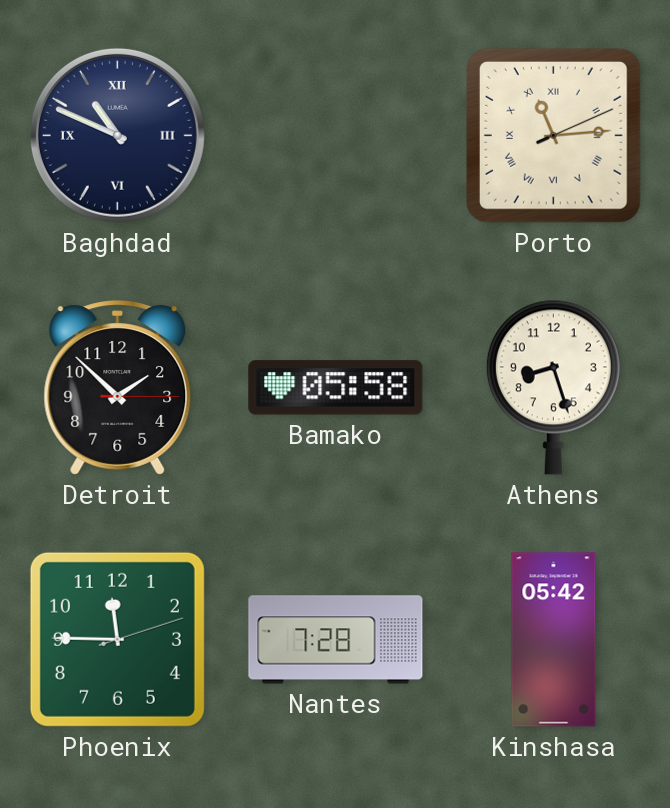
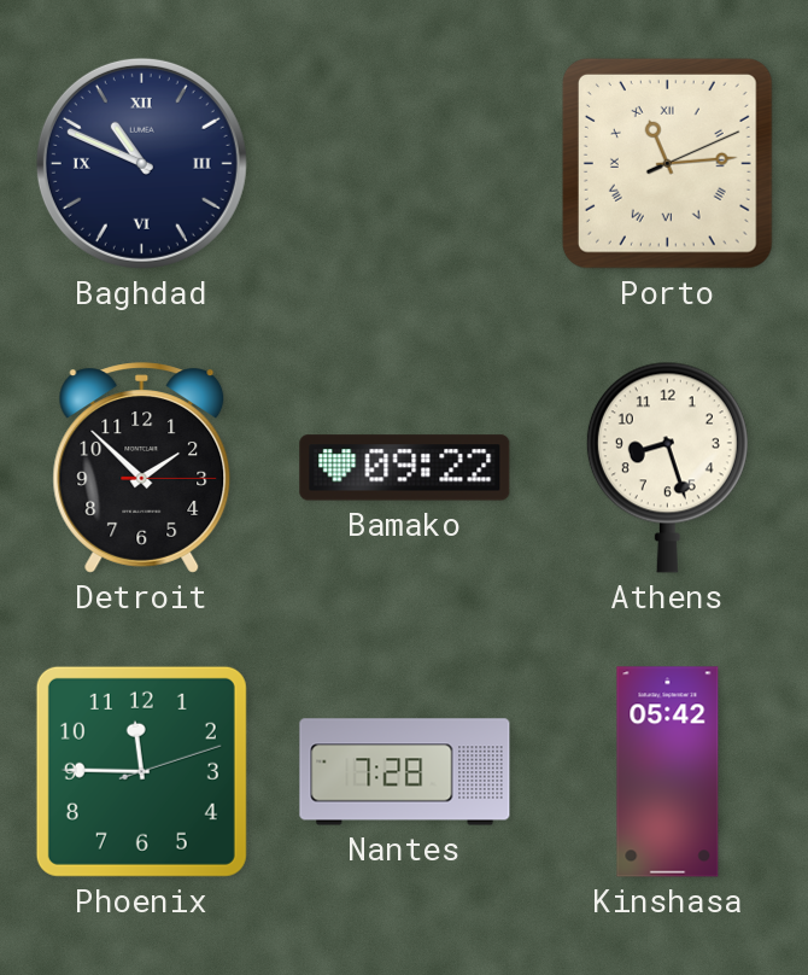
Bamako: 05:58 -> 09:22 (405, 468)
